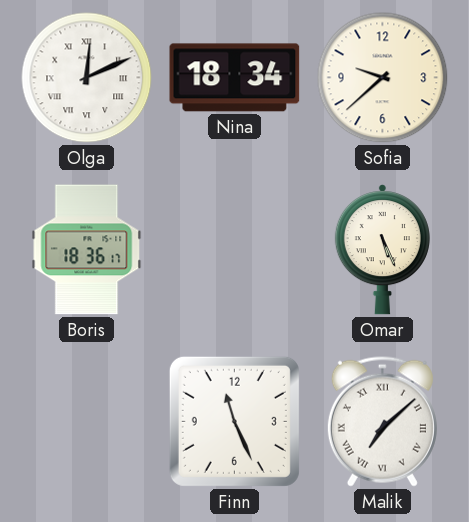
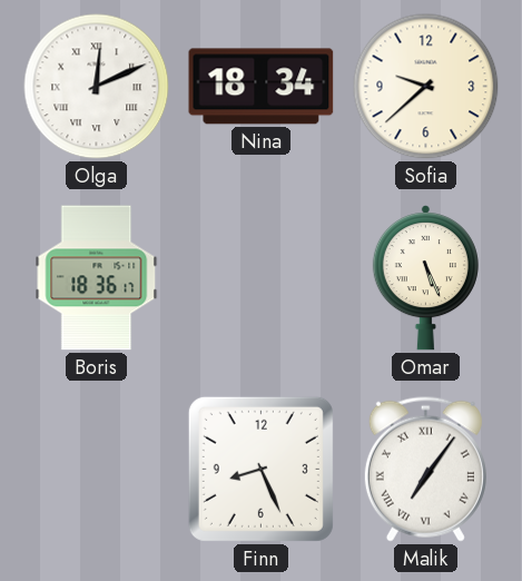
Finn: 11:26 -> 8:26 (260, 469)
Malik: 7:08 -> 7:06 (425, 469)
